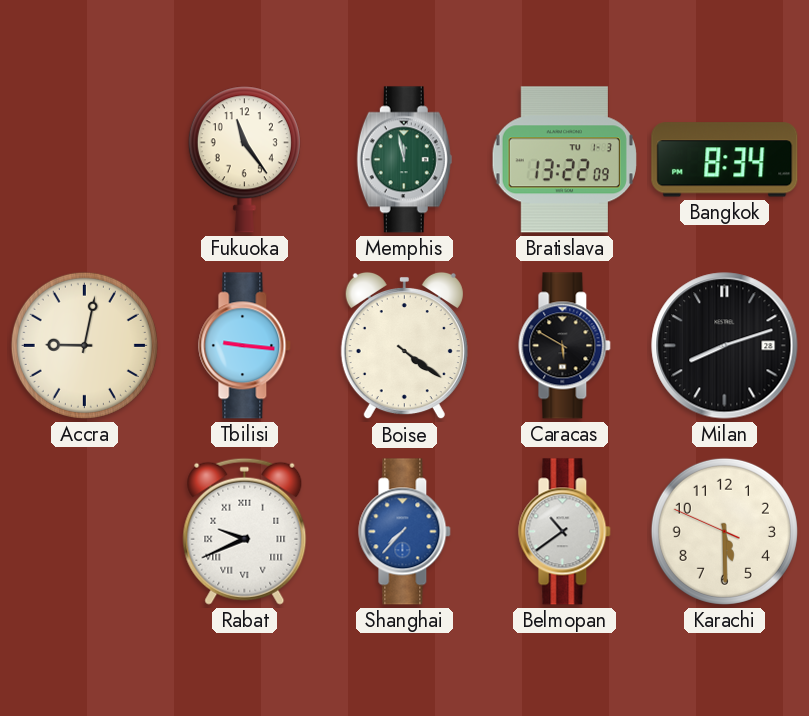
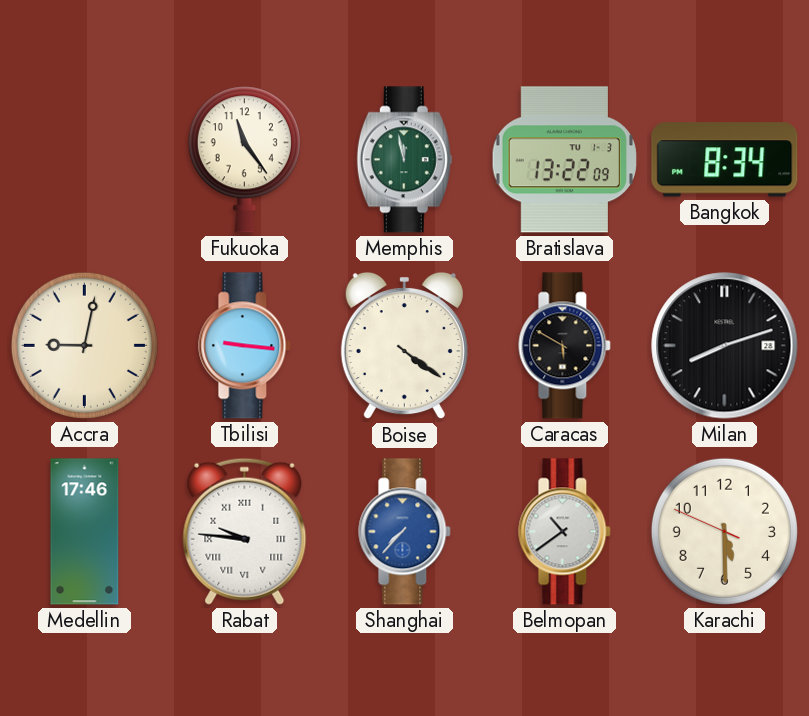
Medellin: none -> 17:46 (85, 532)
Rabat: 9:41 -> 9:46 (245, 531)
